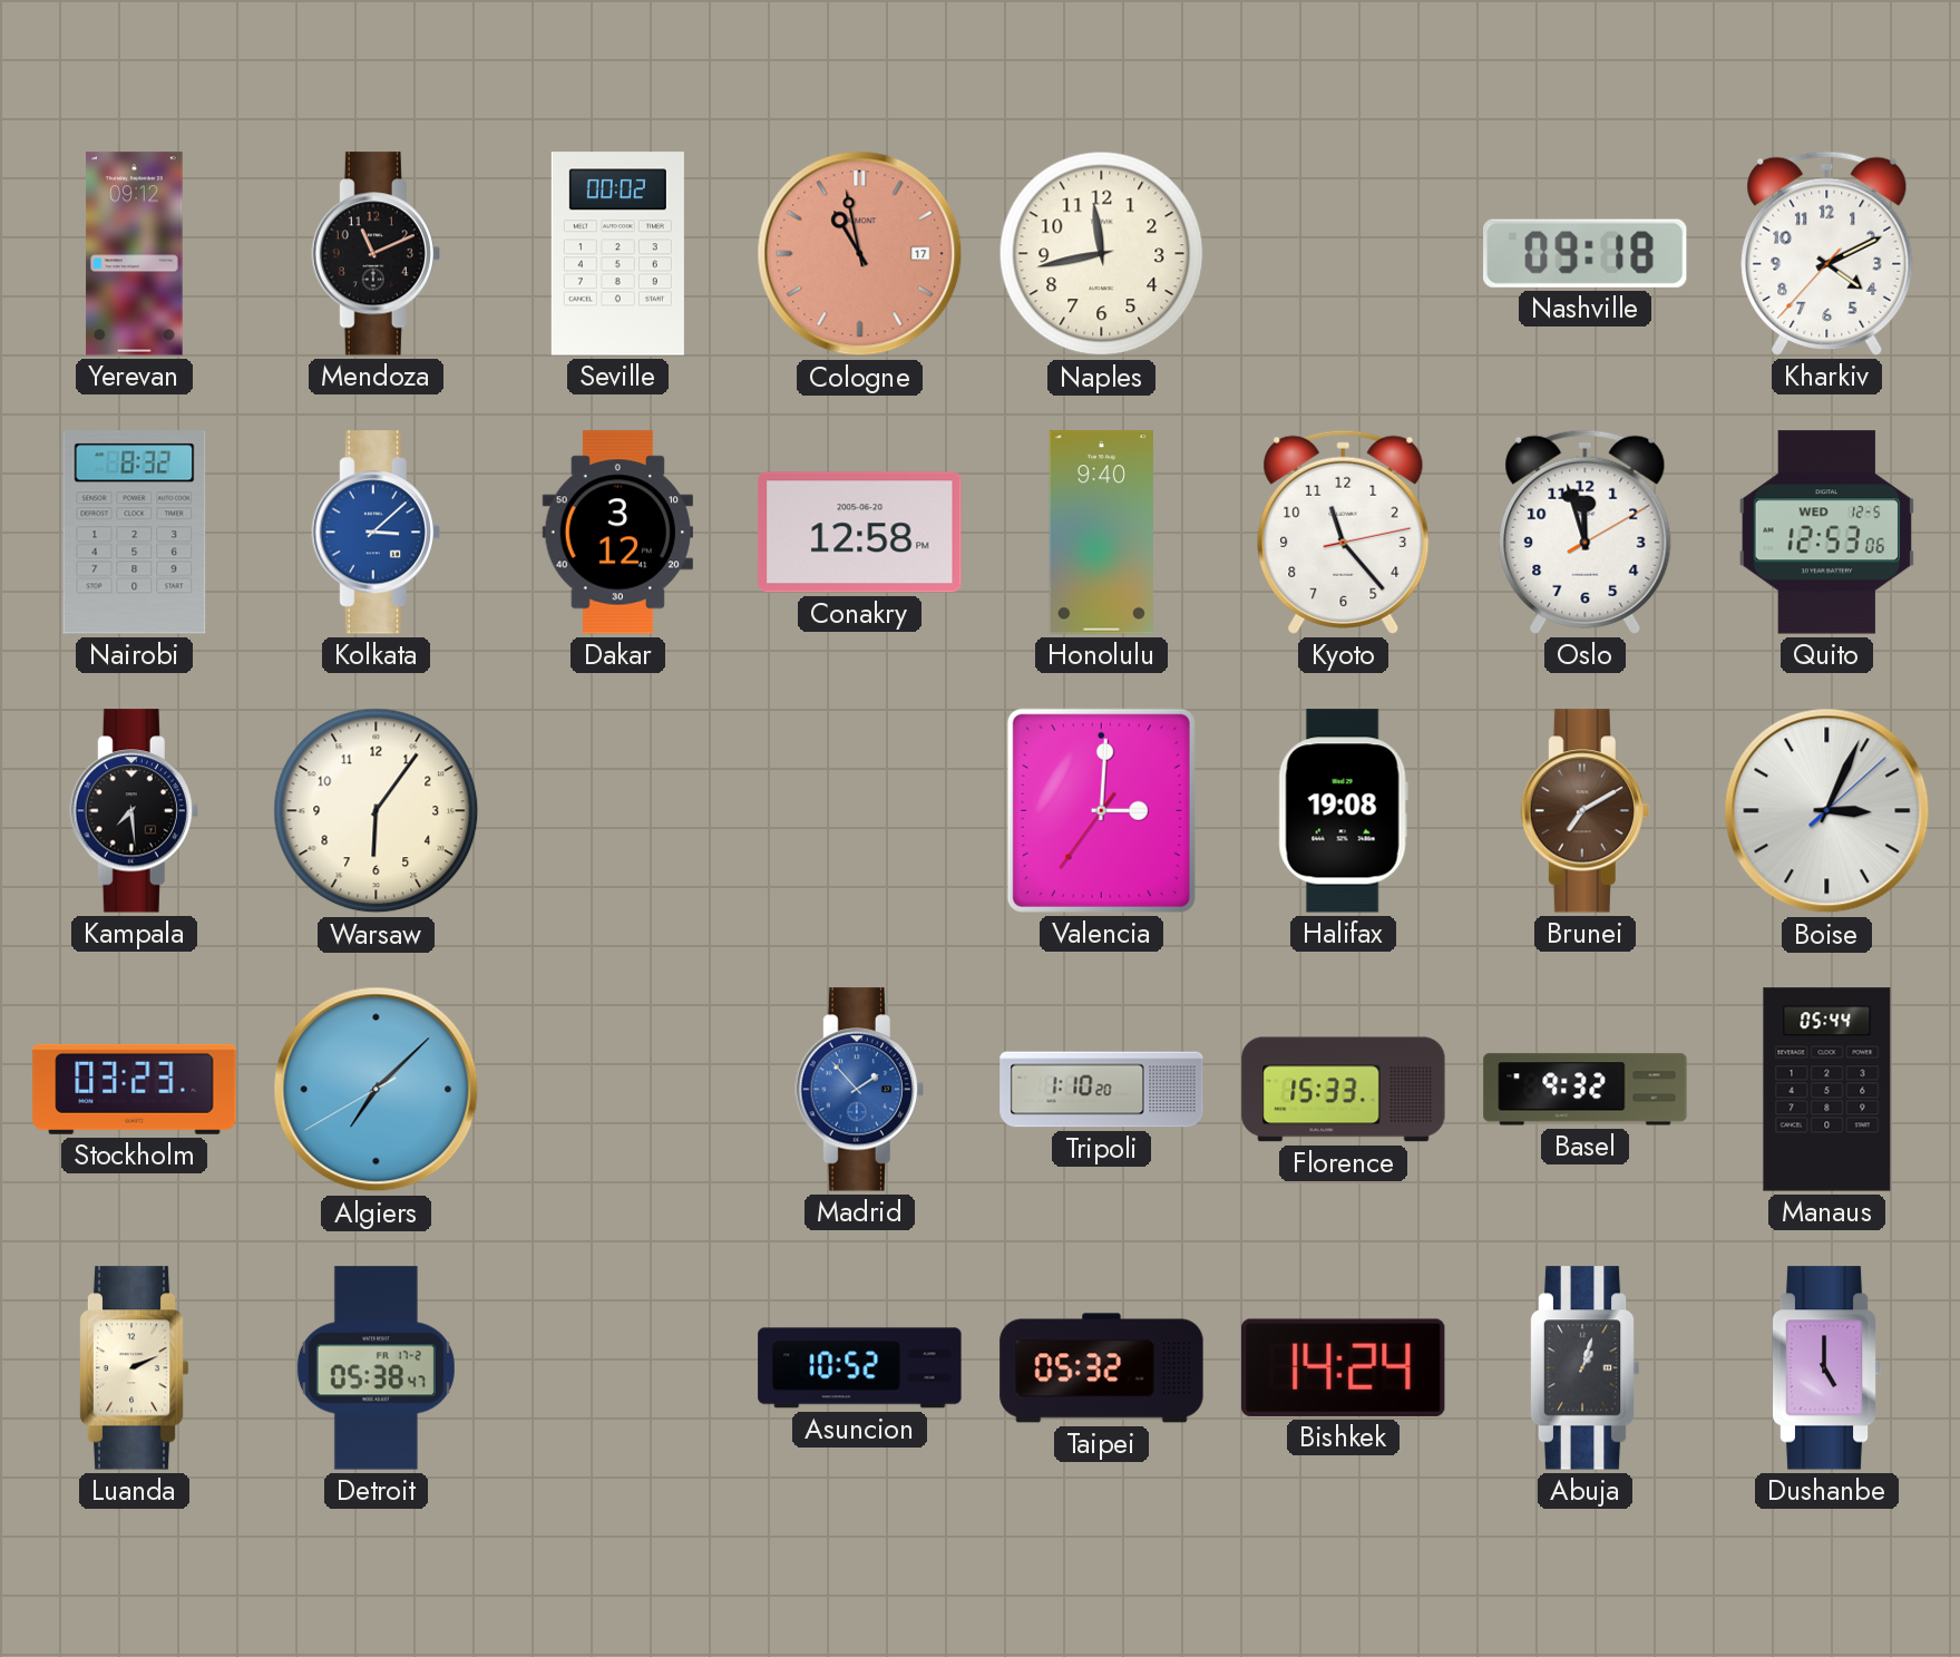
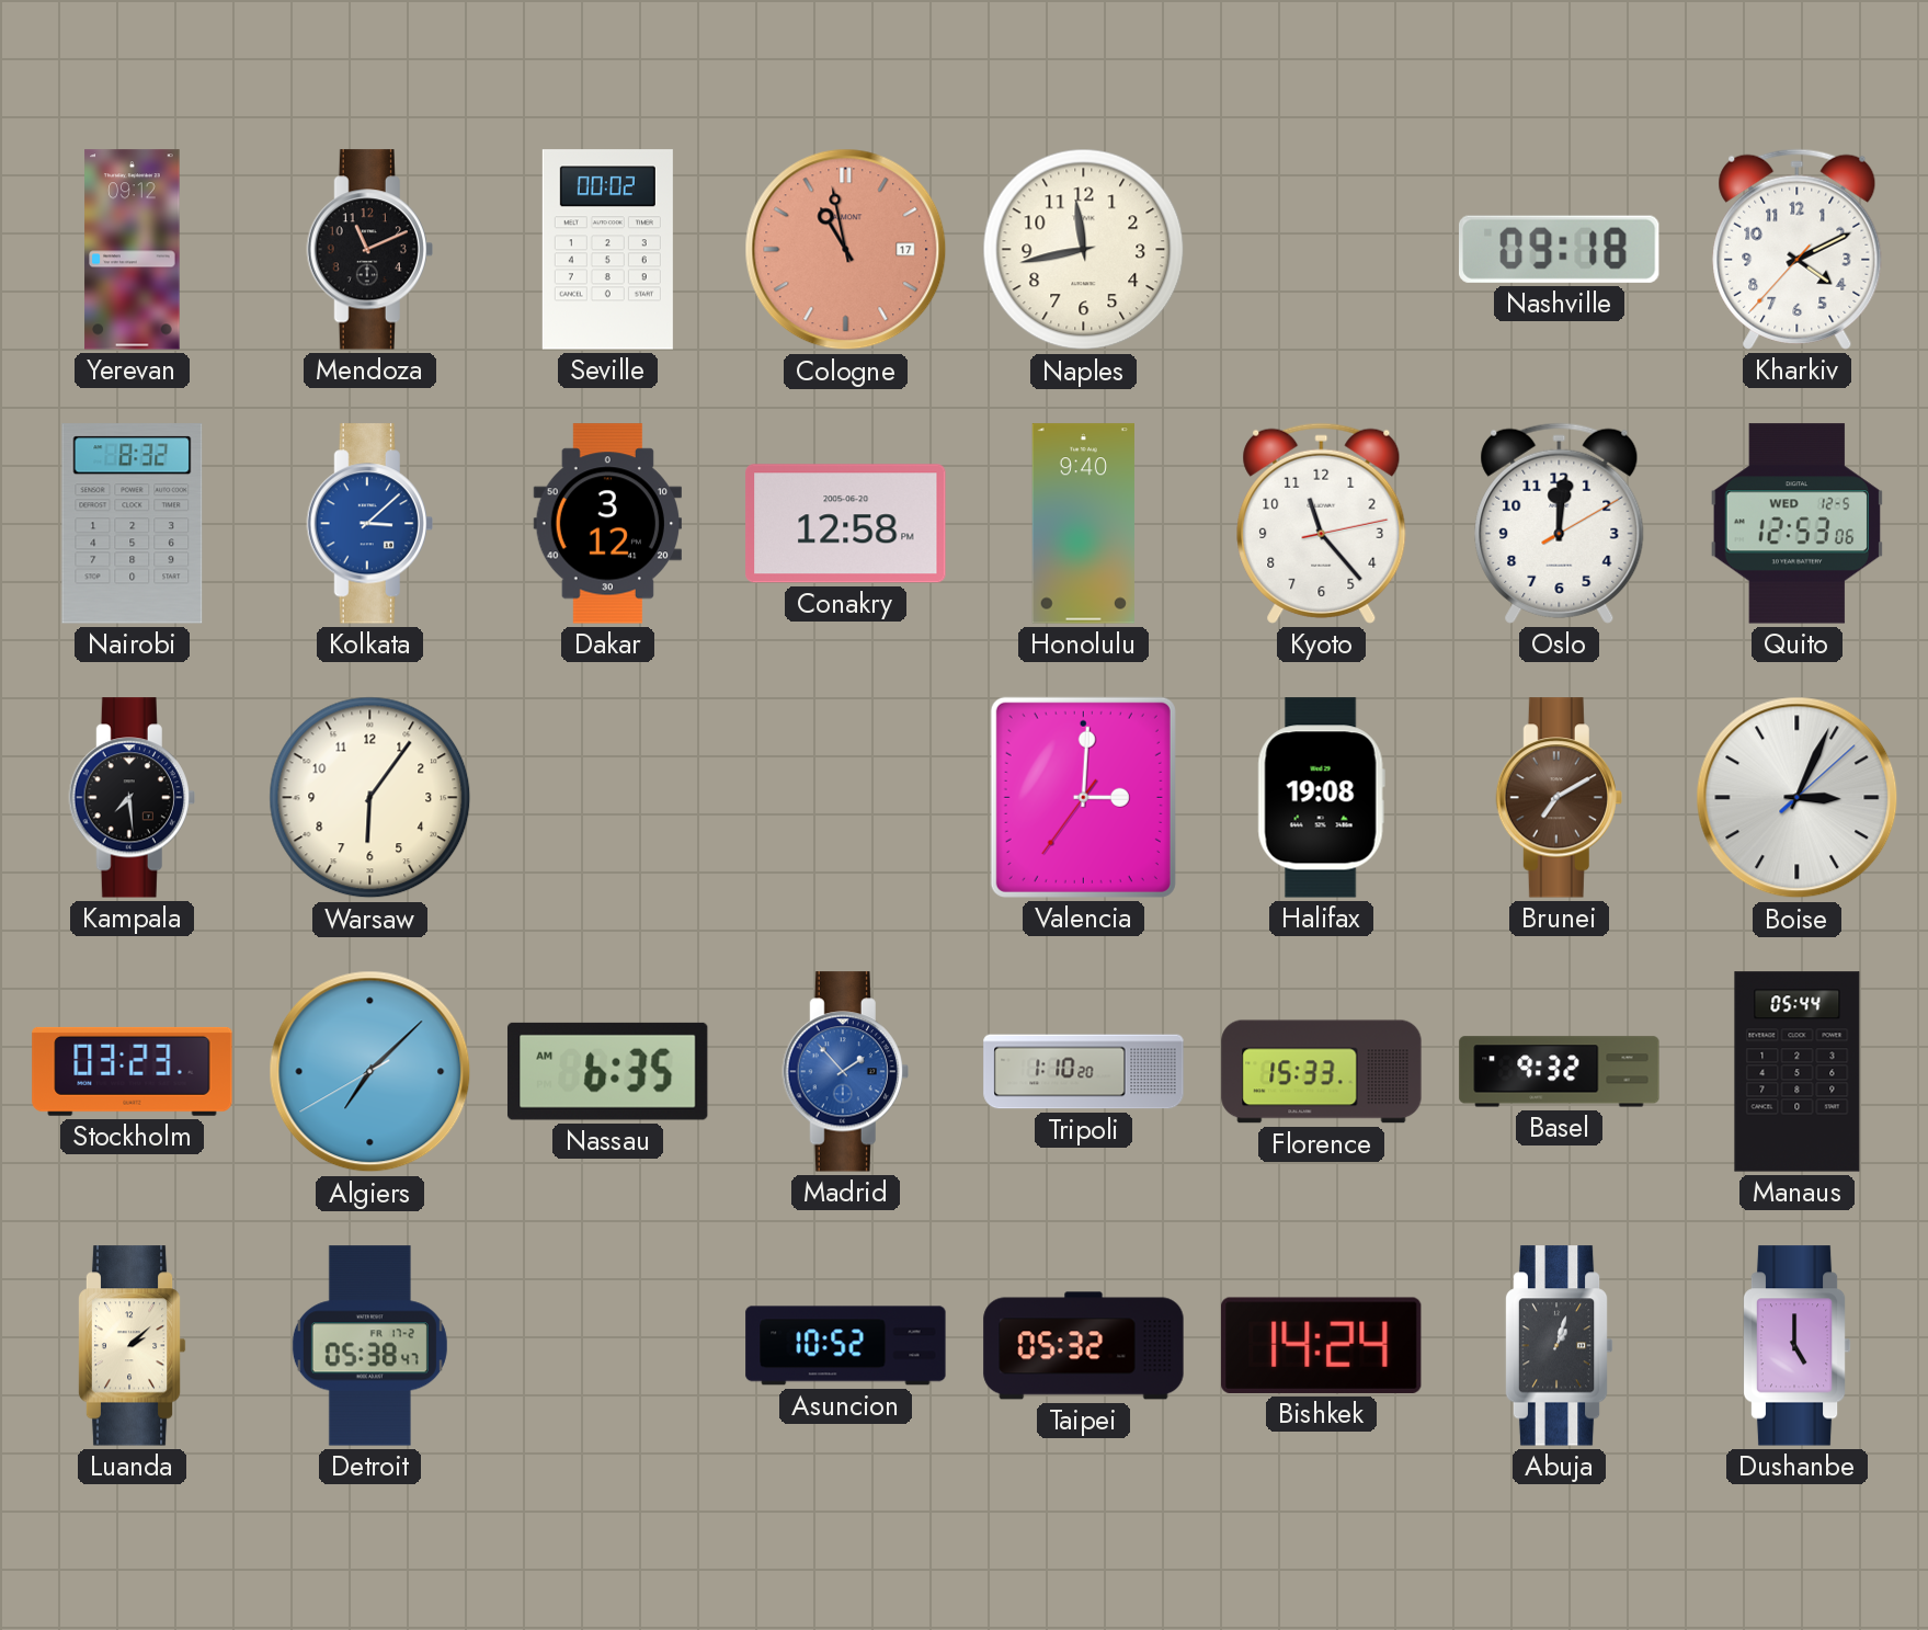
Oslo: 11:57 -> 12:01 (1560, 523)
Nassau: none -> 6:35 (607, 1071)
Luanda: 2:11 -> 2:08 (132, 1346)
